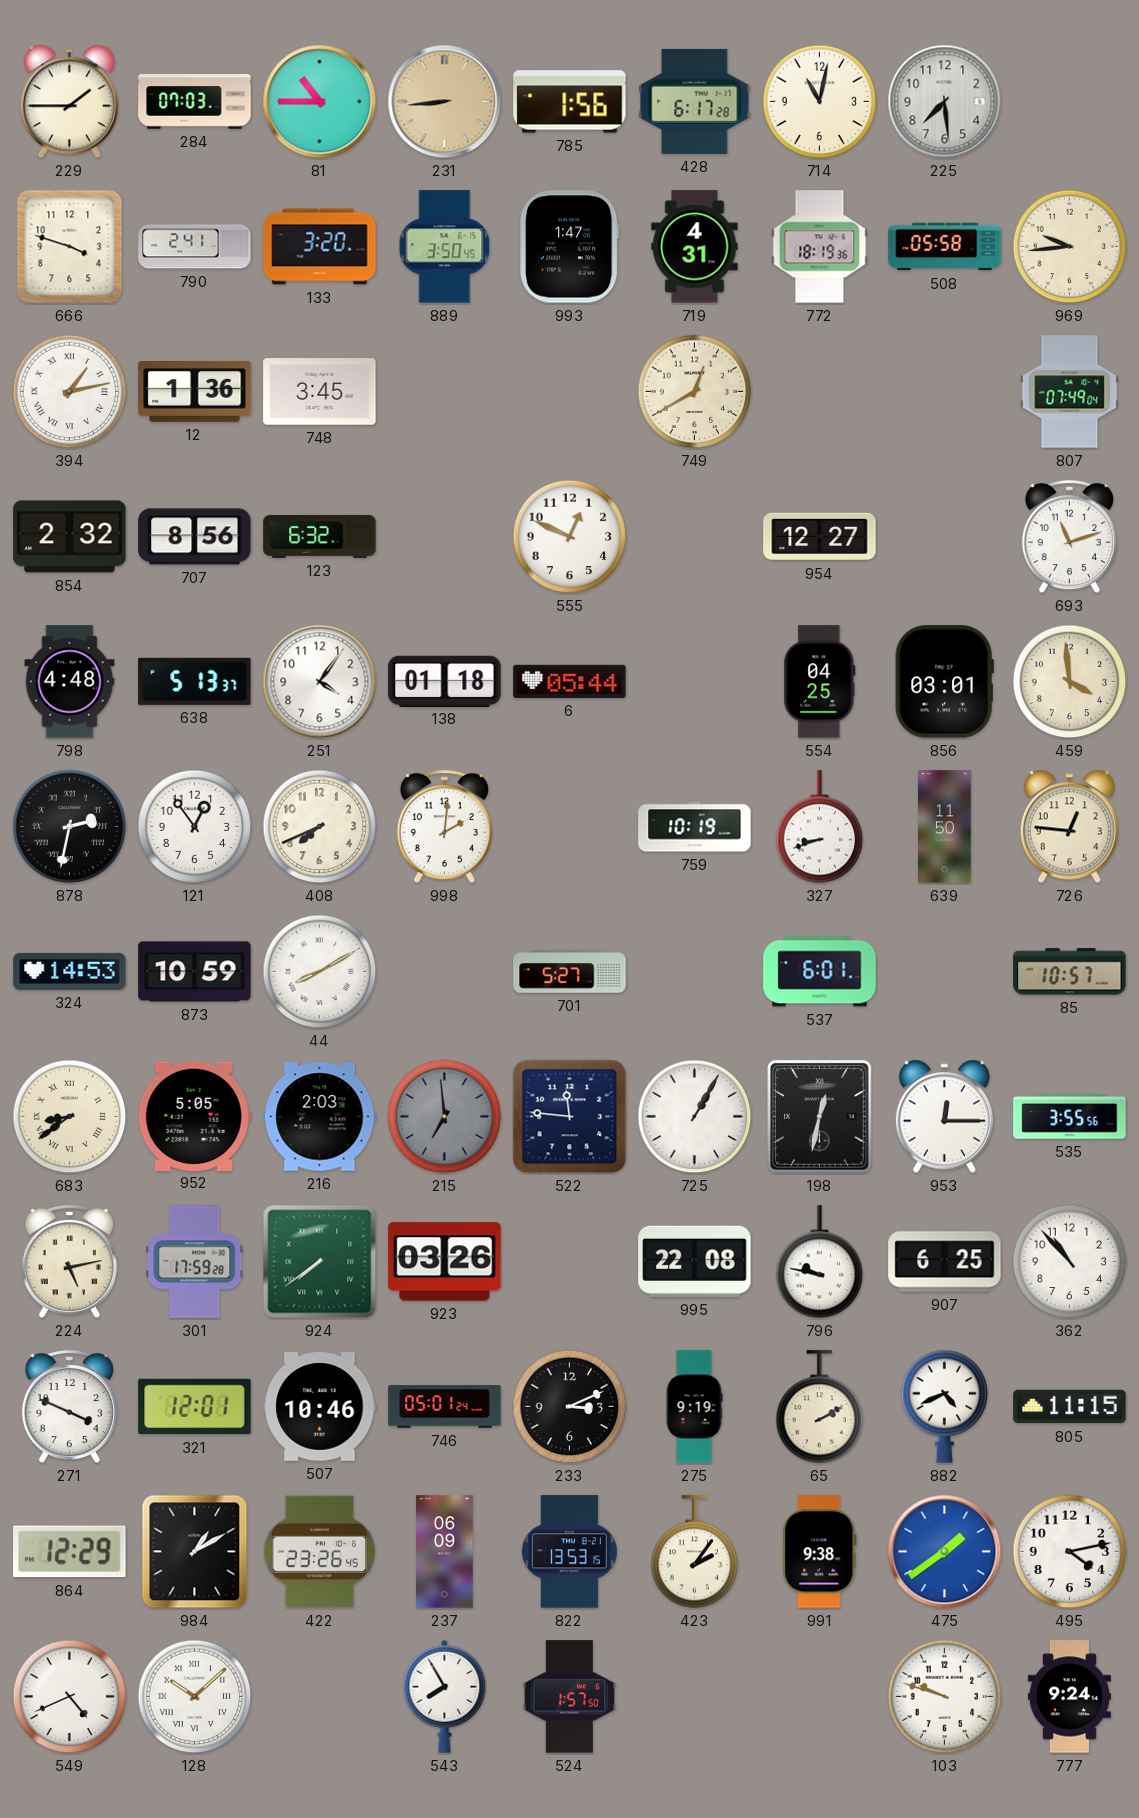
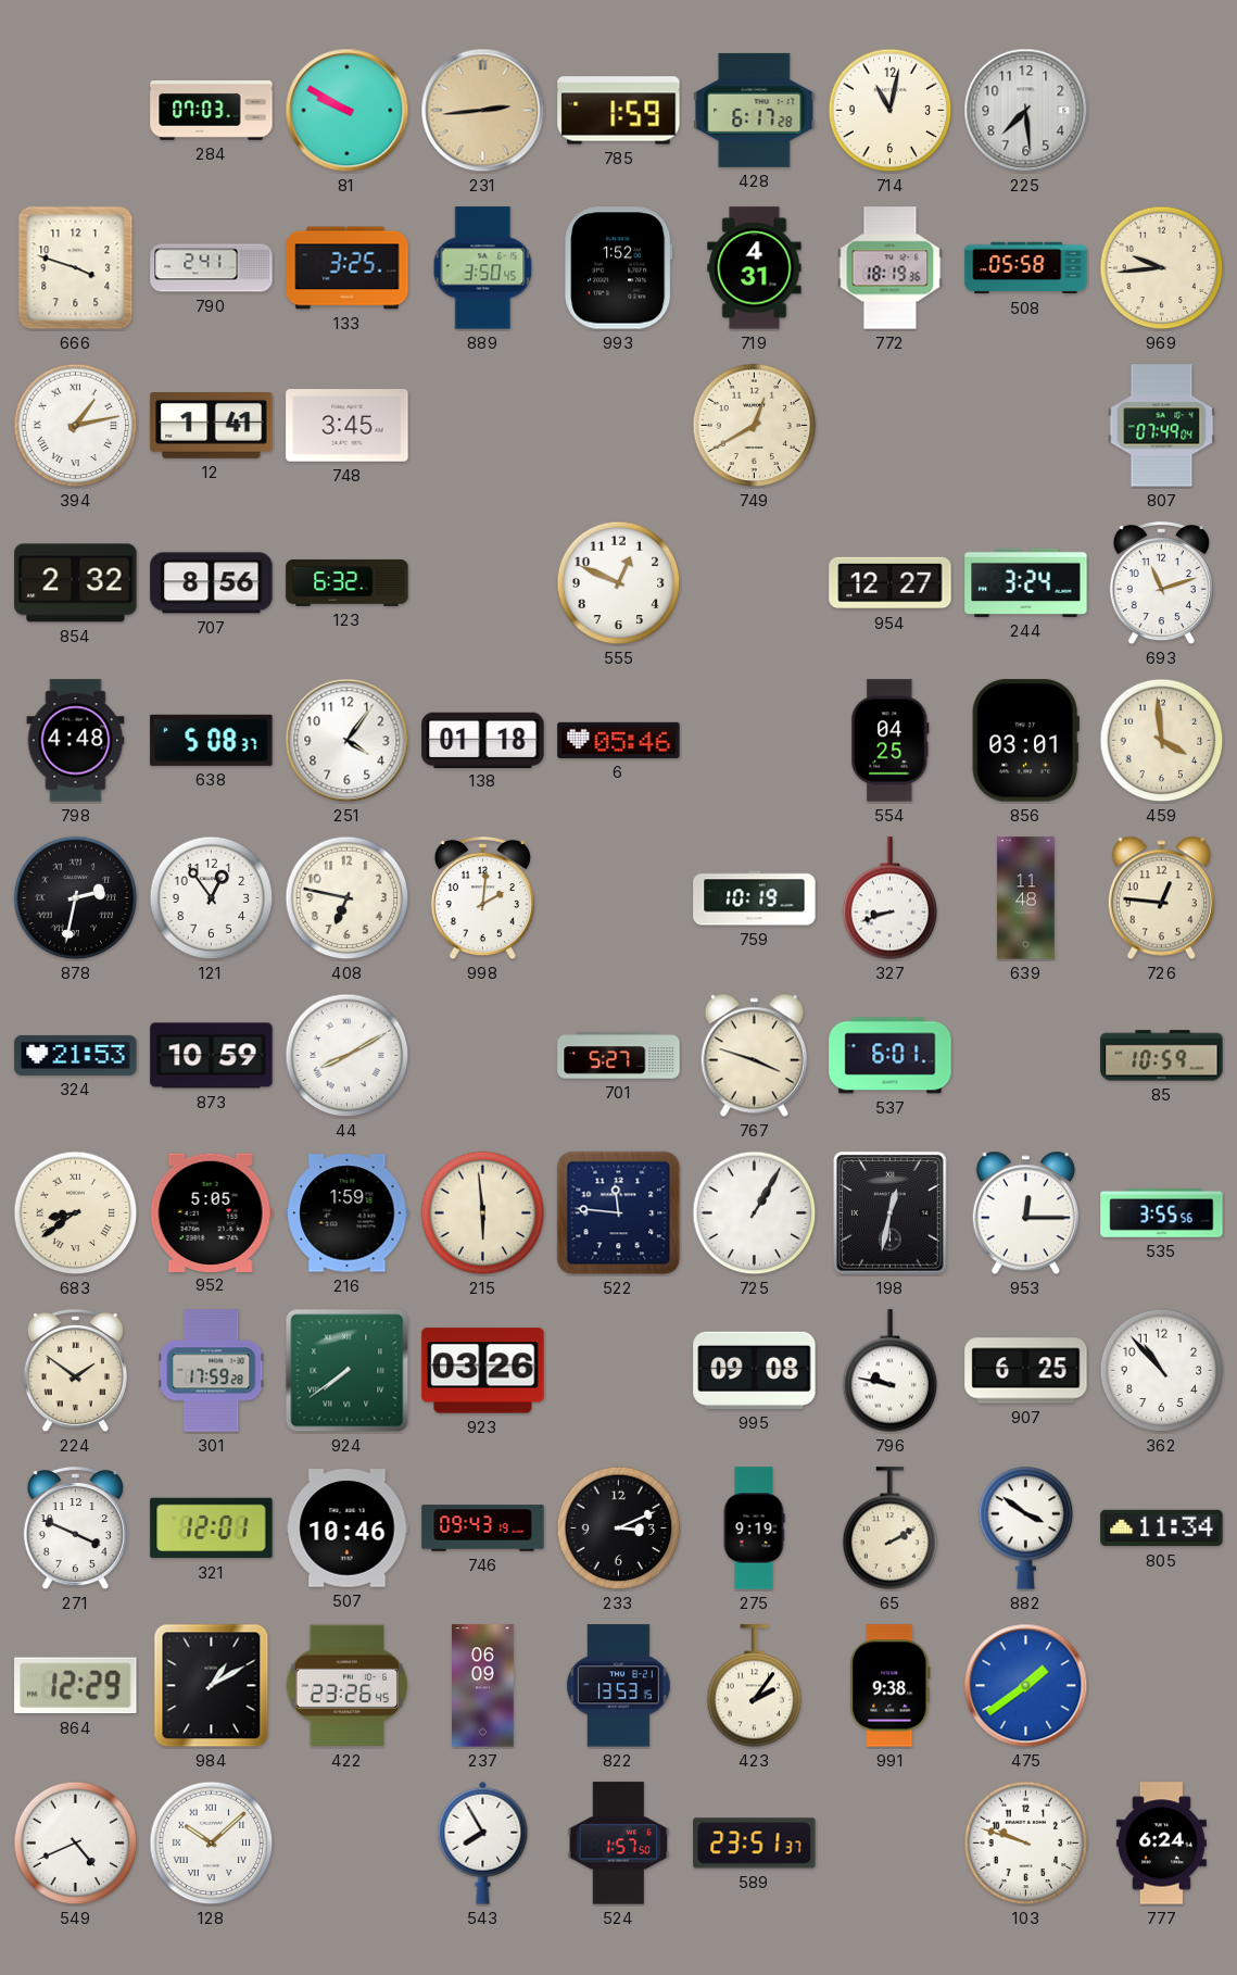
229: 1:45 -> none (69, 102)
81: 10:45 -> 9:50 (348, 111)
231: 8:44 -> 2:44 (483, 111)
785: 1:56 -> 1:59 (619, 111)
133: 3:20 -> 3:25 (348, 268)
993: 1:47 -> 1:52 (619, 268)
12: 1:36 -> 1:41 (212, 426)
244: none -> 3:24 (1026, 582)
638: 5:13 -> 5:08 (212, 740)
6: 05:44 -> 05:46 (619, 740)
408: 7:41 -> 6:47 (348, 898)
639: 11:50 -> 11:48 (1026, 898)
324: 14:53 -> 21:53 (76, 1055)
767: none -> 3:48 (754, 1056)
85: 10:57 -> 10:59 (1162, 1056)
216: 2:03 -> 1:59 (348, 1213)
215: 6:59 -> 5:59 (483, 1213)
215 dial: grey -> cream (483, 1213)
224: 5:13 -> 1:51 (75, 1371)
995: 22:08 -> 09:08 (755, 1370)
746: 05:01 -> 09:43 (483, 1529)
882: 4:41 -> 3:51 (1026, 1527)
805: 11:15 -> 11:34 (1162, 1529)
495: 4:13 -> none (1070, 1552)
589: none -> 23:51 (755, 1844)
777: 9:24 -> 6:24 (1161, 1844)
